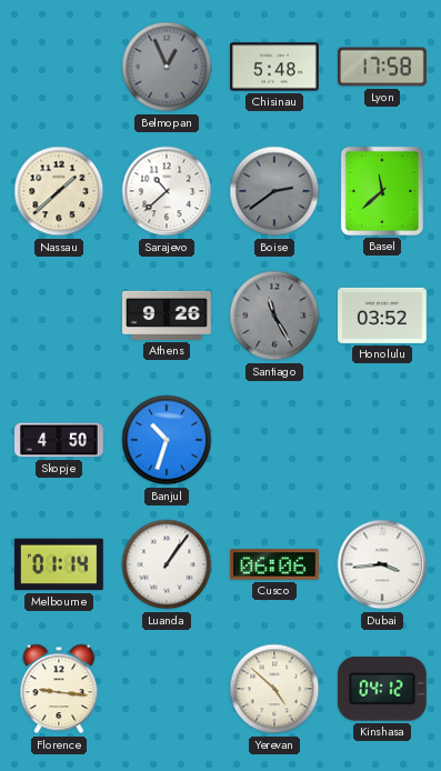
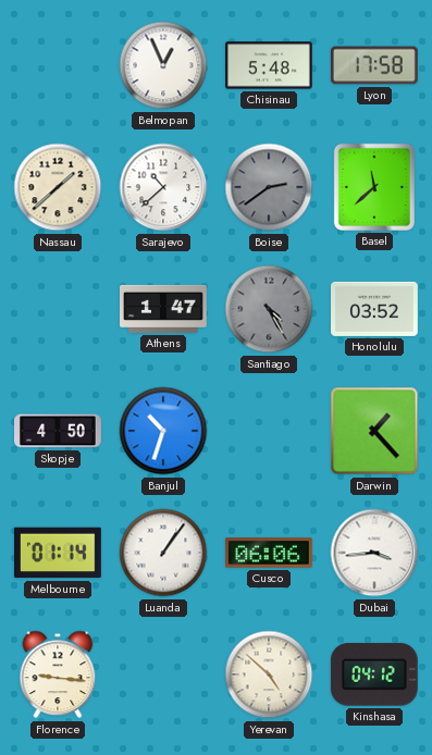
Belmopan dial: grey -> white (163, 65)
Athens: 9:26 -> 1:47 (164, 309)
Santiago: 11:25 -> 4:25 (269, 309)
Darwin: none -> 1:23 (374, 431)
